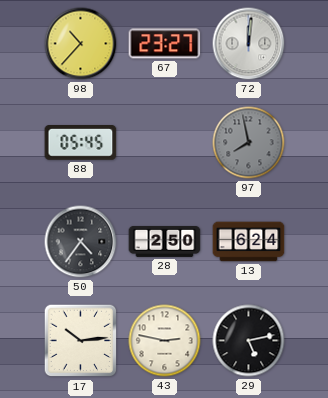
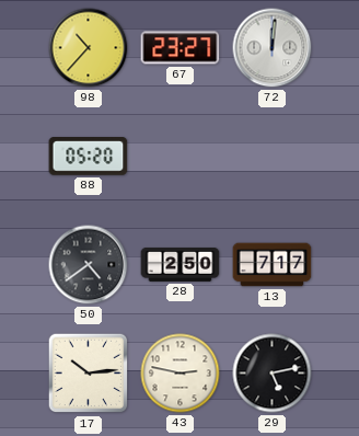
88: 05:45 -> 05:20 (89, 157)
97: 7:58 -> none (249, 143)
50: 4:36 -> 4:39 (89, 265)
13: 6:24 -> 7:17 (273, 265)
